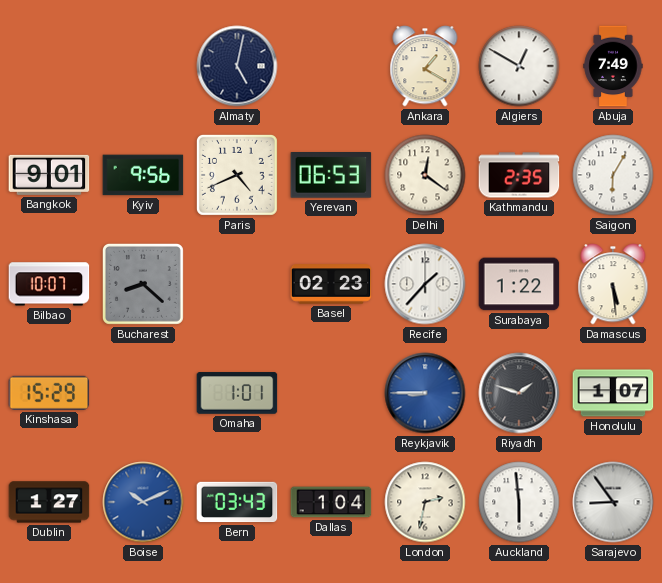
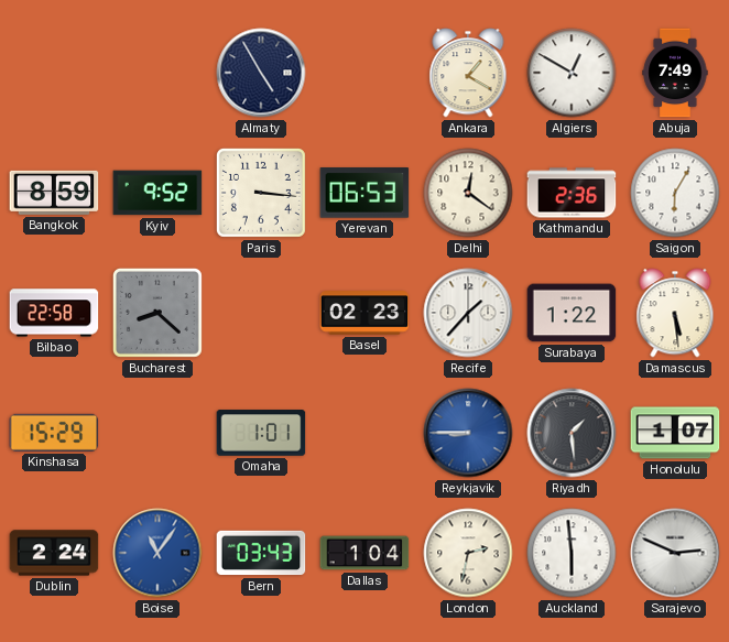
Almaty: 5:02 -> 4:55 (261, 73)
Bangkok: 9:01 -> 8:59 (54, 193)
Kyiv: 9:56 -> 9:52 (157, 193)
Paris: 4:41 -> 3:16 (261, 193)
Kathmandu: 2:35 -> 2:36 (572, 193)
Bilbao: 10:07 -> 22:58 (54, 313)
Riyadh: 1:48 -> 1:29 (572, 433)
Dublin: 1:27 -> 2:24 (54, 553)
Boise: 10:11 -> 11:06 (157, 553)
Sarajevo: 8:54 -> 2:49 (675, 553)
